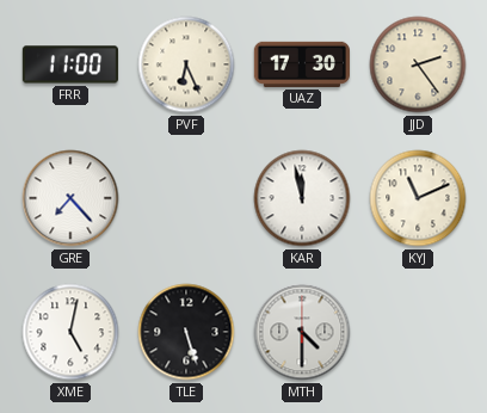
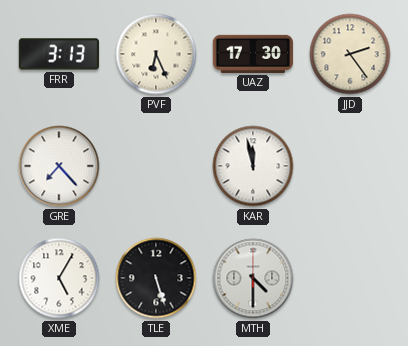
FRR: 11:00 -> 3:13 (59, 54)
KYJ: 11:11 -> none (418, 198)
XME: 5:02 -> 5:05 (59, 278)
